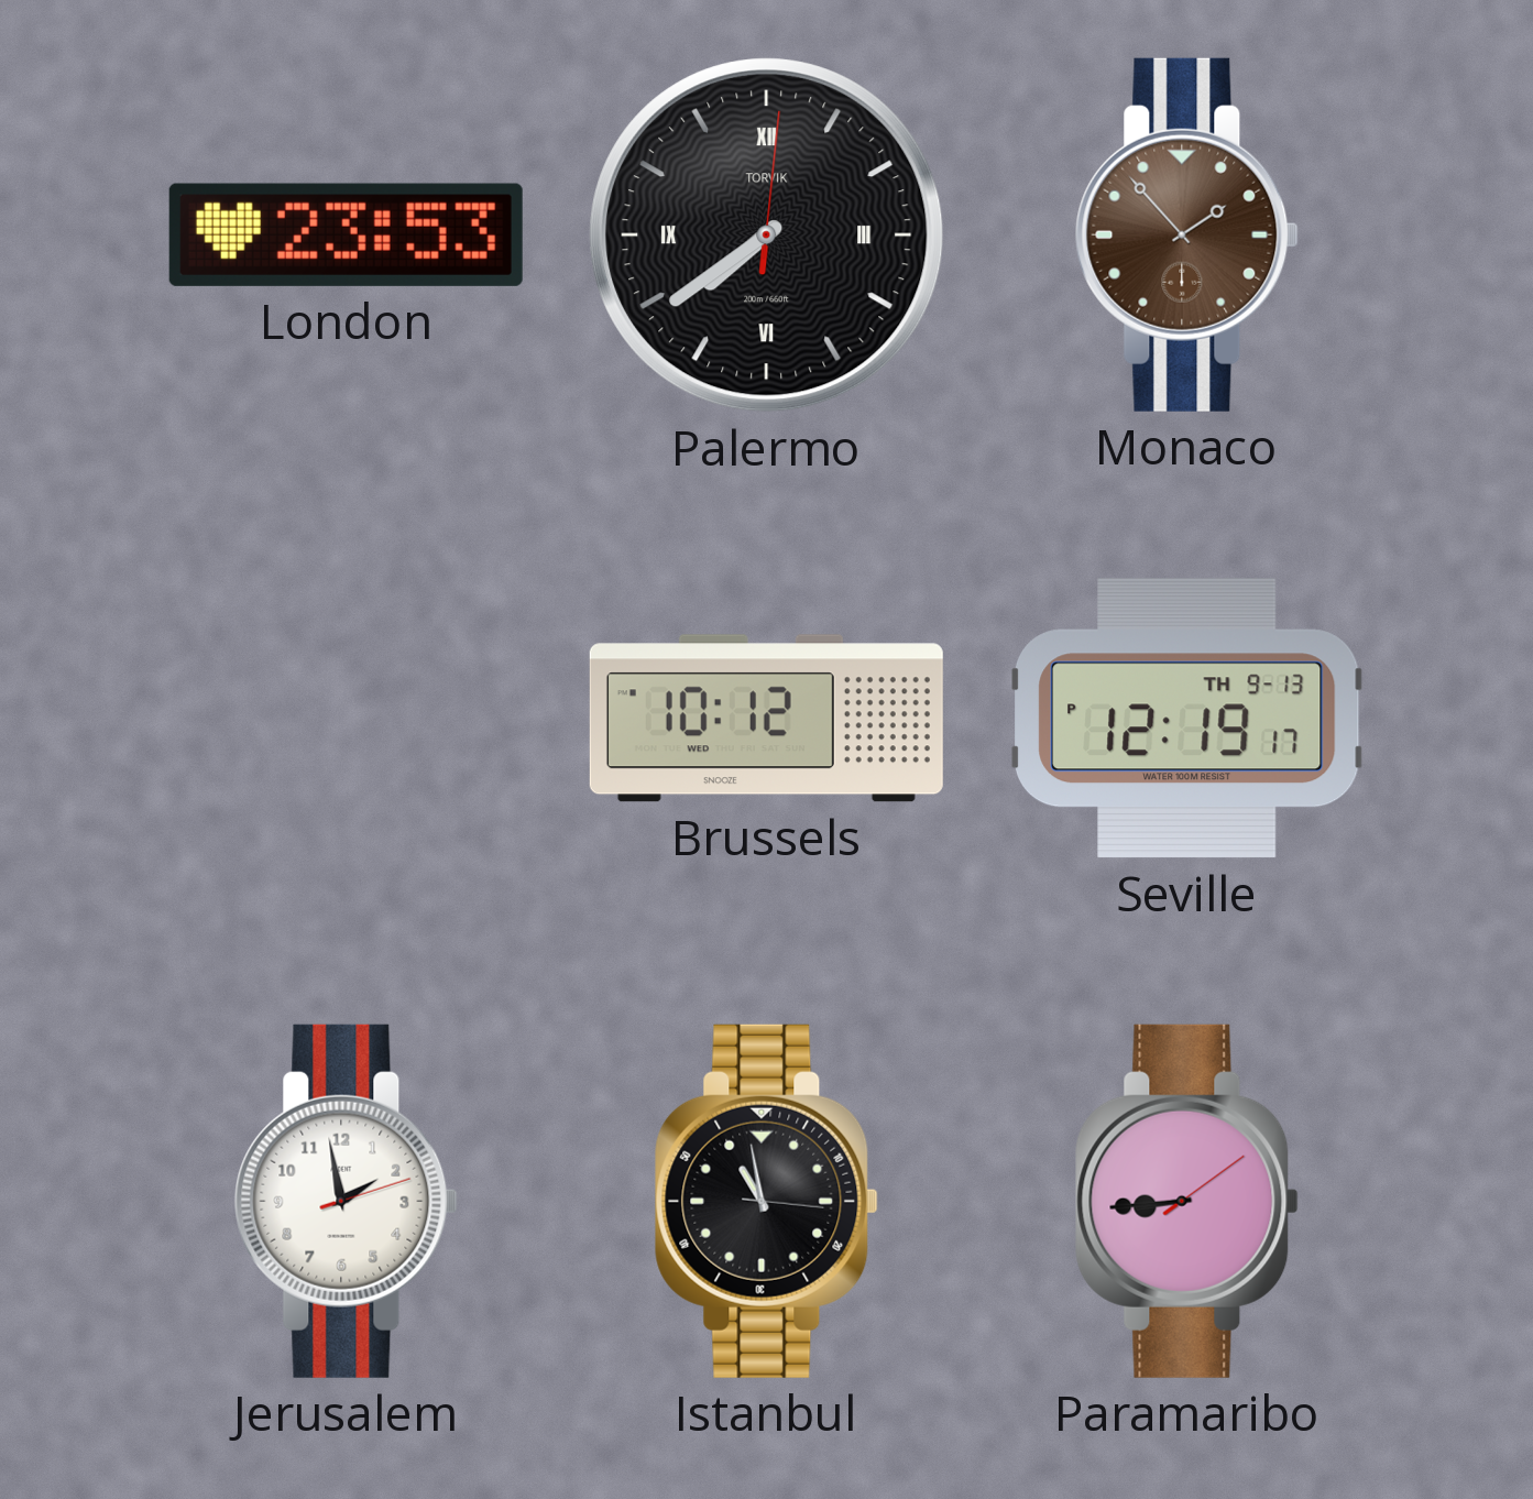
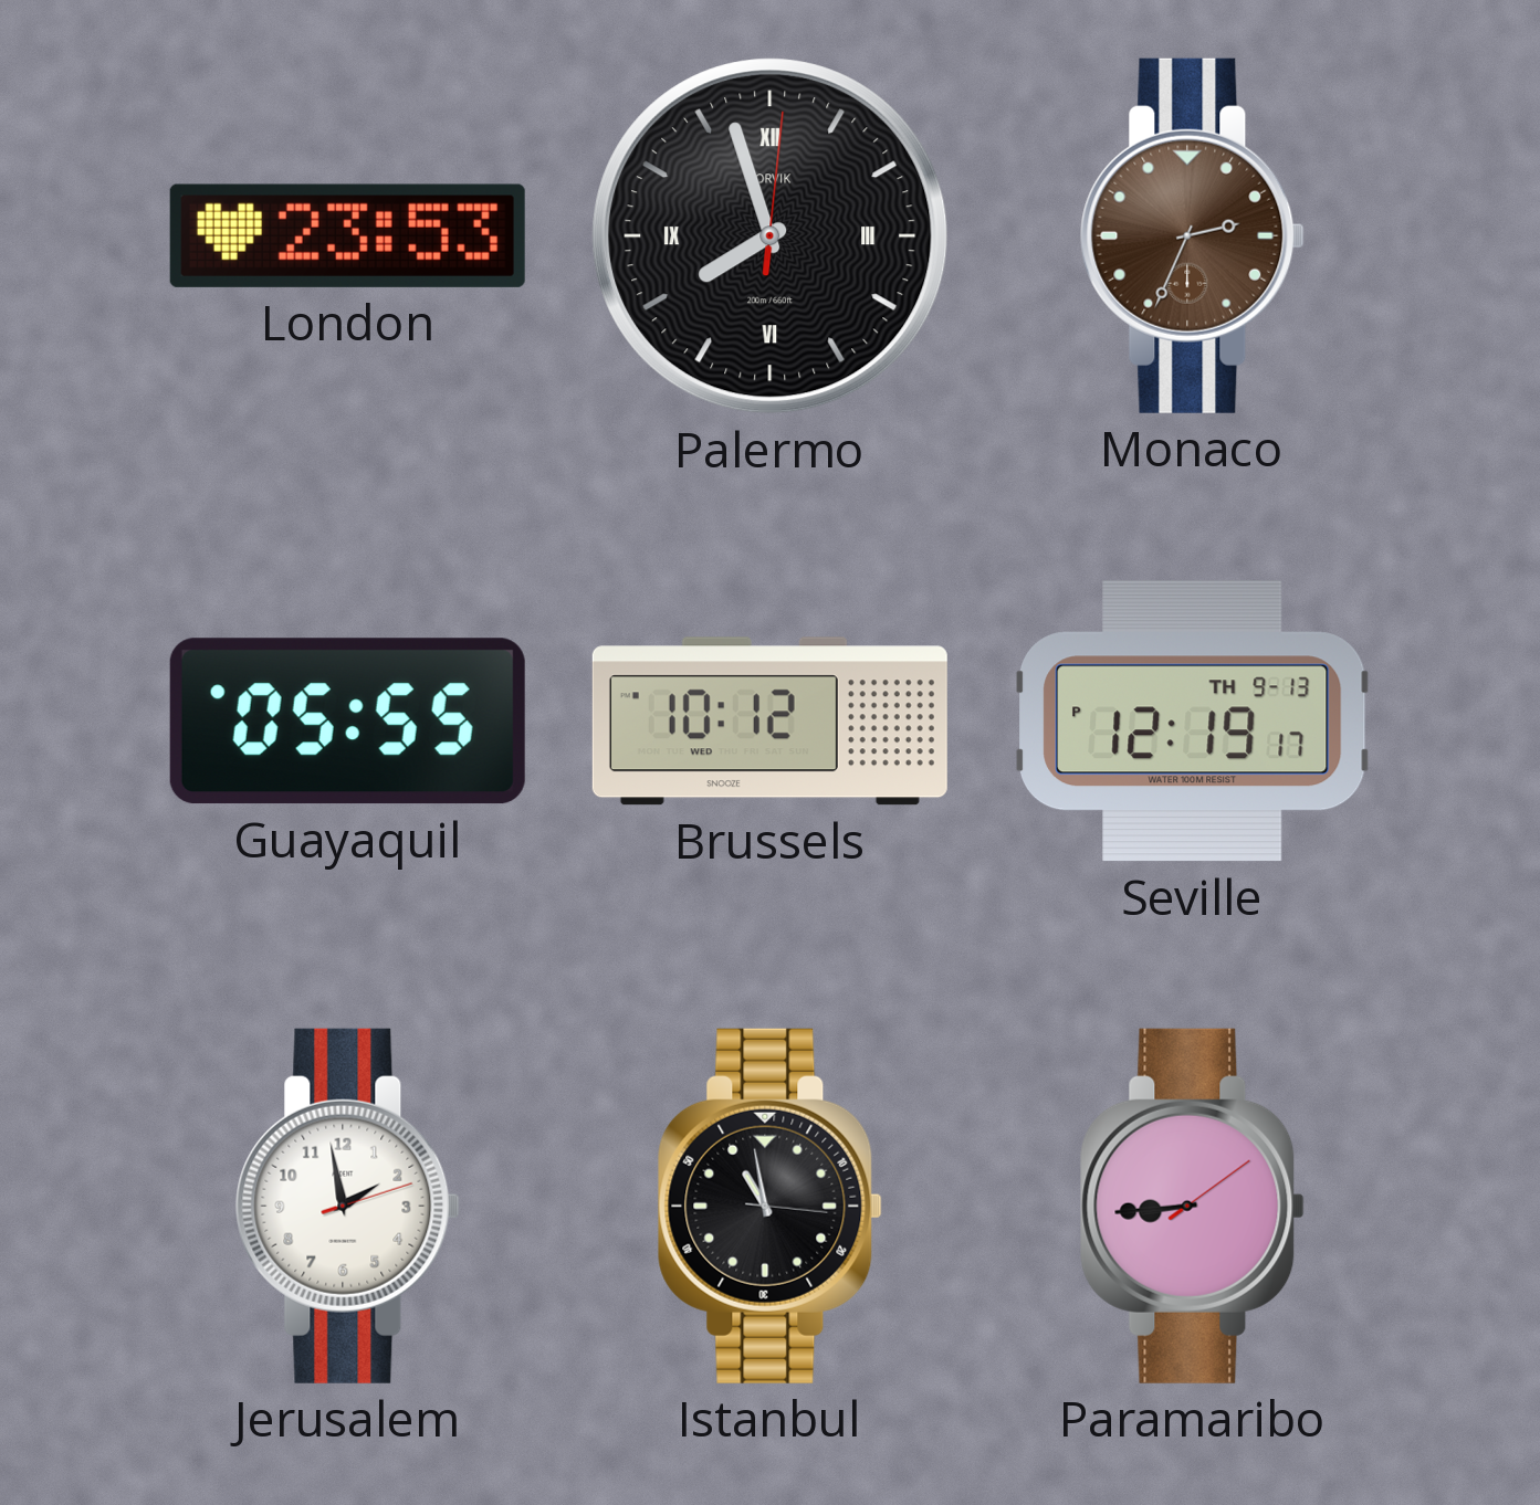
Palermo: 7:39 -> 7:57 (771, 236)
Monaco: 1:53 -> 2:34 (1192, 235)
Guayaquil: none -> 05:55 (347, 722)
